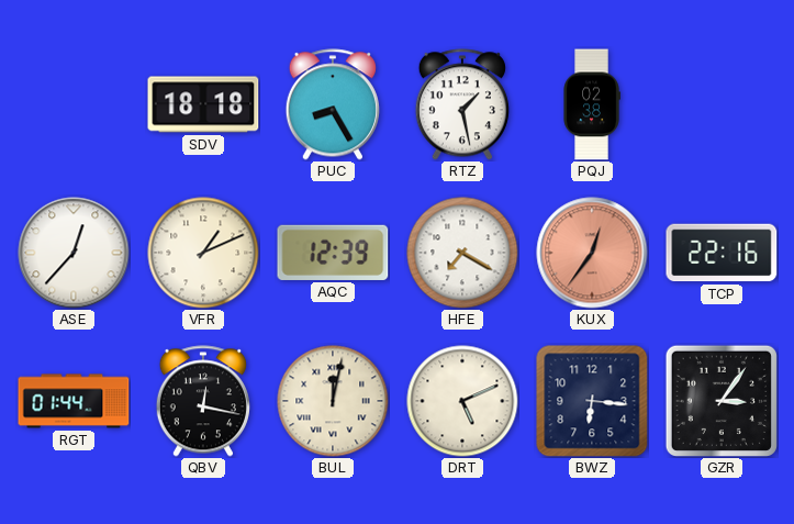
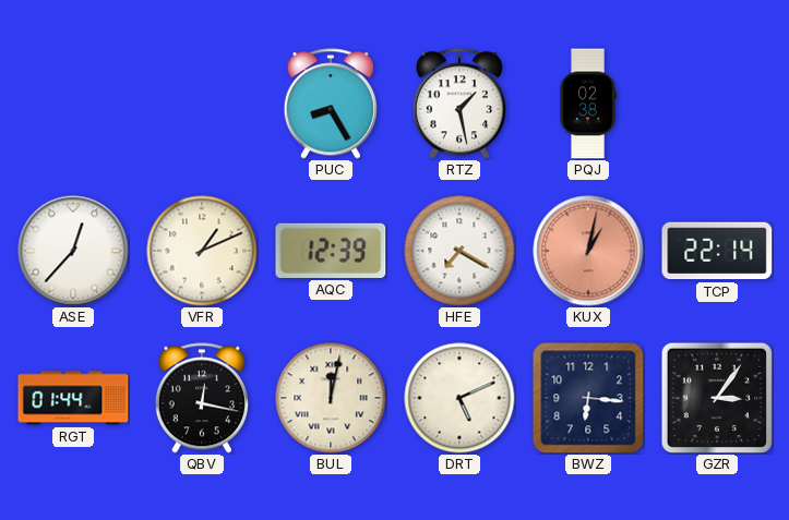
SDV: 18:18 -> none (203, 104)
KUX: 12:36 -> 1:02 (588, 251)
TCP: 22:16 -> 22:14 (717, 251)
